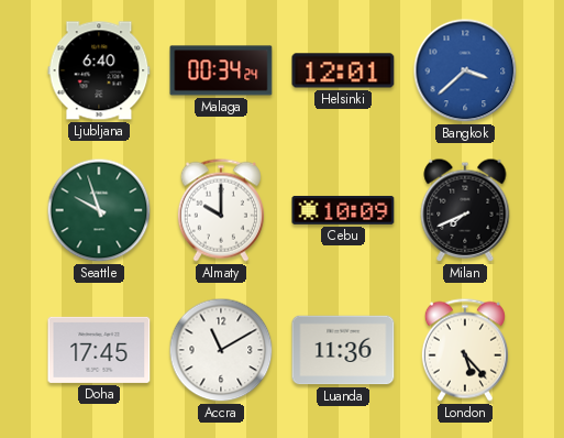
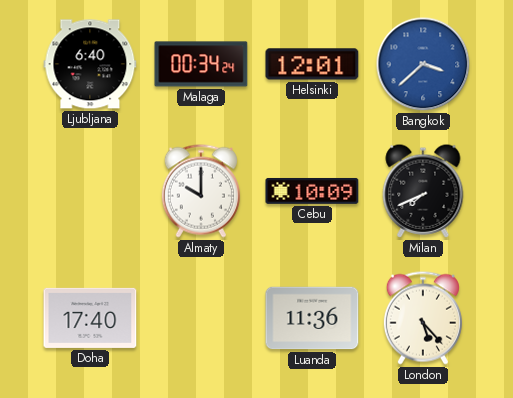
Seattle: 9:57 -> none (99, 210)
Doha: 17:45 -> 17:40 (90, 318)
Accra: 11:10 -> none (221, 350)
